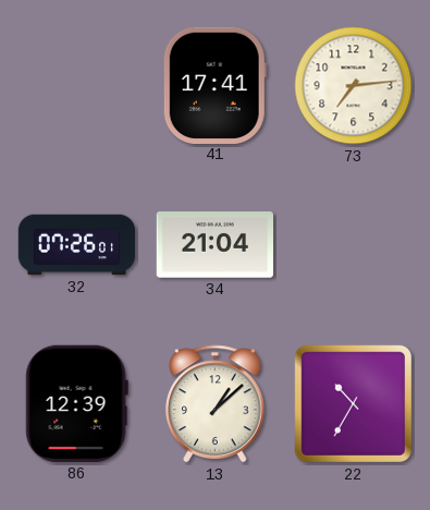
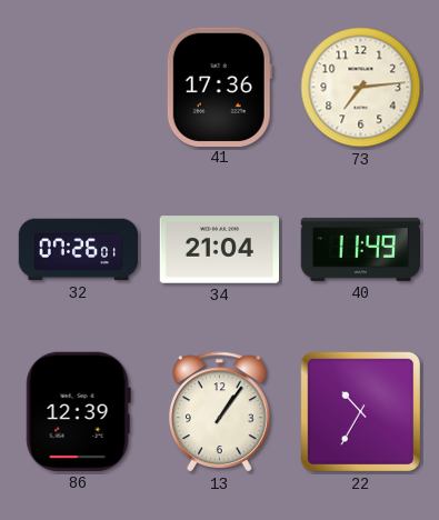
41: 17:41 -> 17:36 (219, 87)
40: none -> 11:49 (360, 249)
13: 1:08 -> 1:06 (220, 412)
